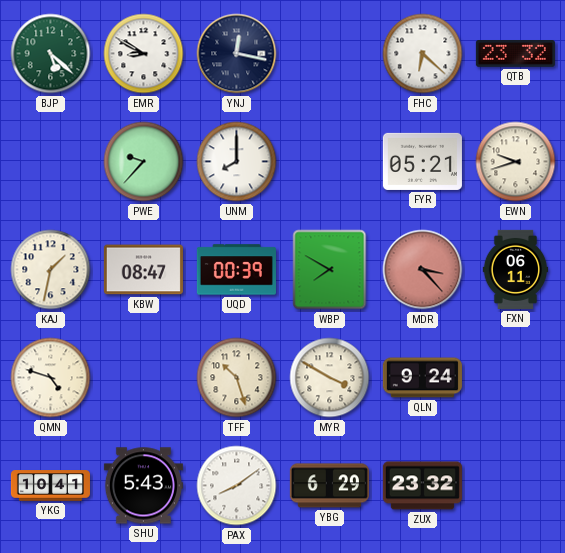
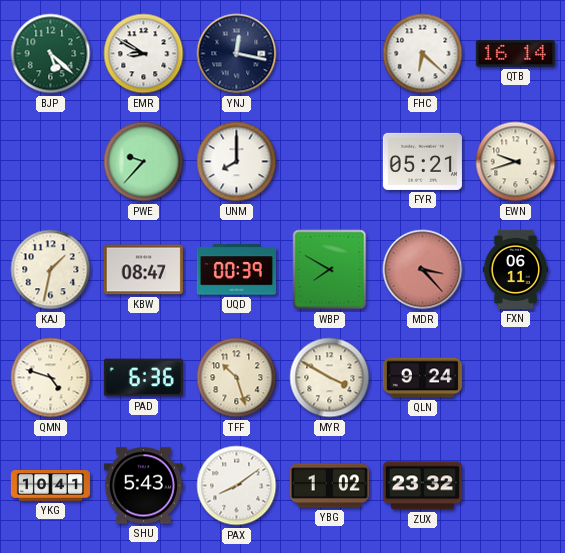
QTB: 23:32 -> 16:14 (515, 54)
PAD: none -> 6:36 (143, 378)
YBG: 6:29 -> 1:02 (329, 486)
